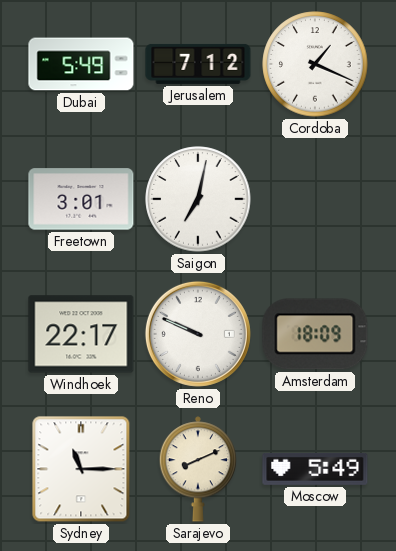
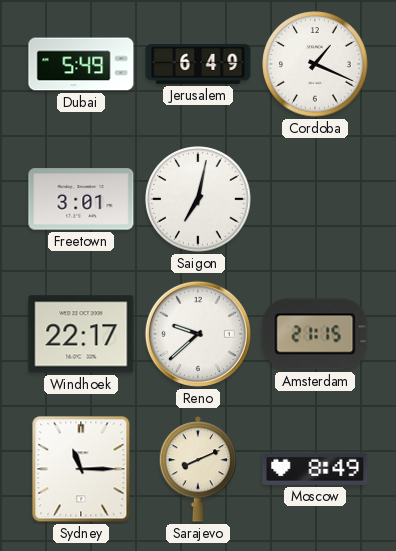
Jerusalem: 7:12 -> 6:49 (198, 64)
Reno: 9:49 -> 9:38 (198, 334)
Amsterdam: 18:09 -> 21:15 (315, 334)
Moscow: 5:49 -> 8:49 (315, 469)
